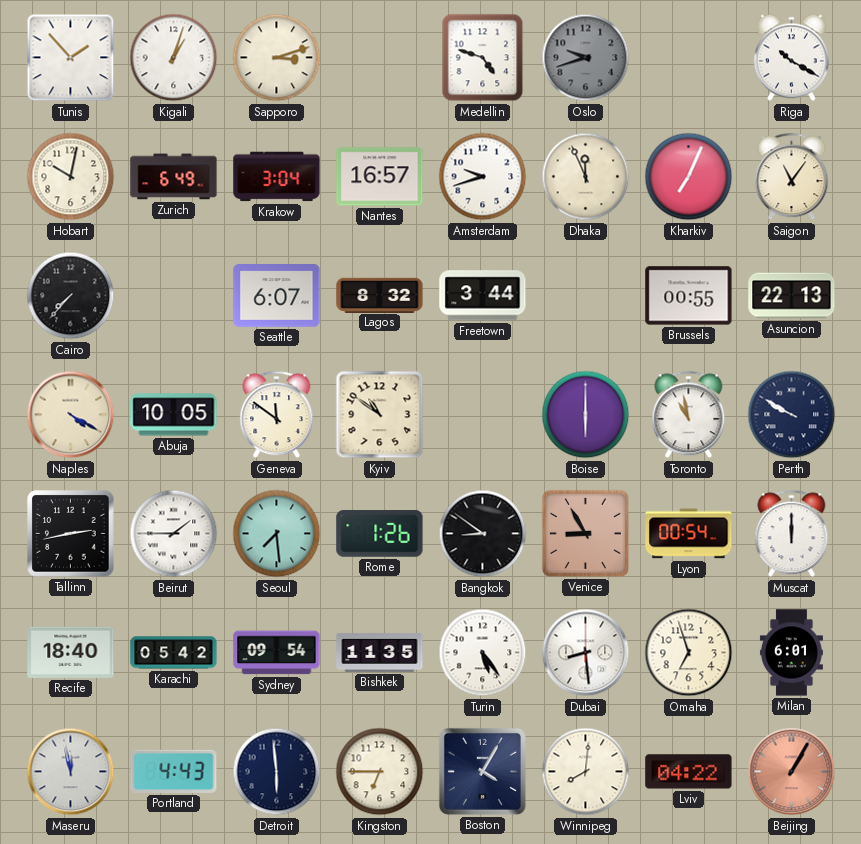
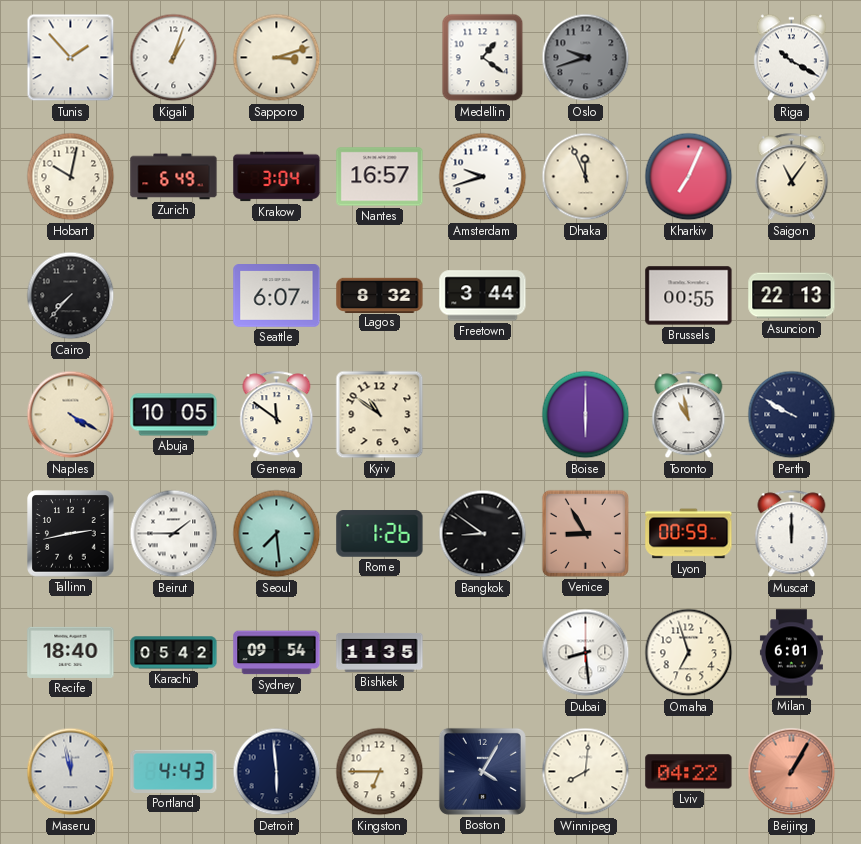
Medellin: 4:48 -> 1:21 (483, 58)
Lyon: 00:54 -> 00:59 (689, 534)
Turin: 5:24 -> none (483, 653)
